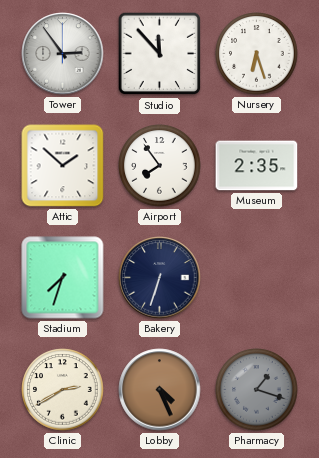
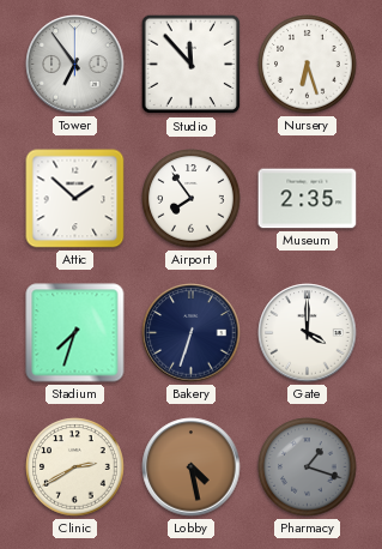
Tower: 2:54 -> 6:54 (75, 65)
Gate: none -> 4:00 (308, 333)
Lobby: 4:26 -> 4:28 (192, 467)
